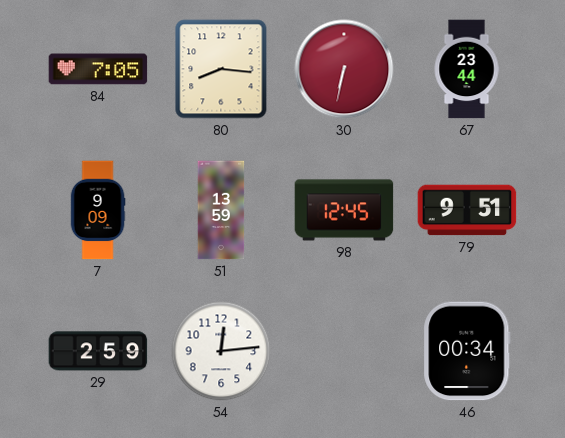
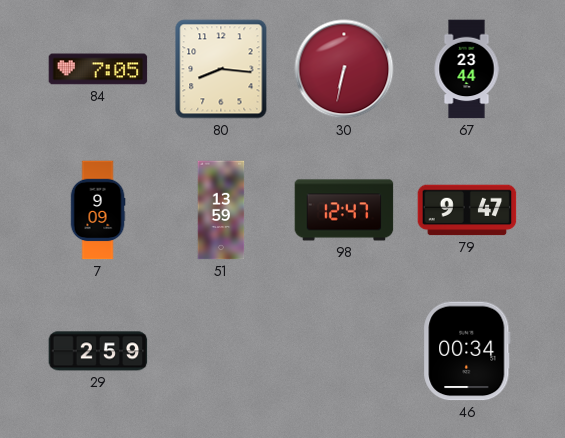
98: 12:45 -> 12:47 (344, 210)
79: 9:51 -> 9:47 (467, 210)
54: 12:14 -> none (221, 351)
